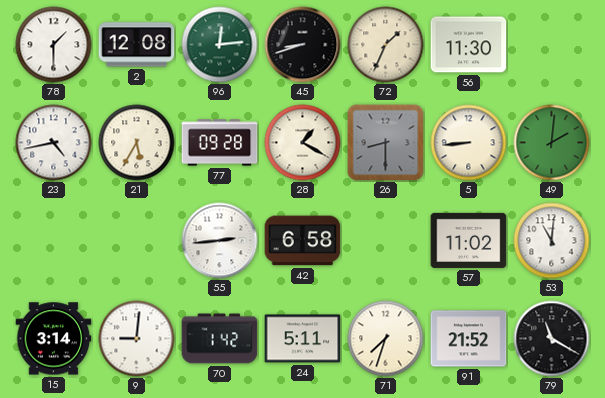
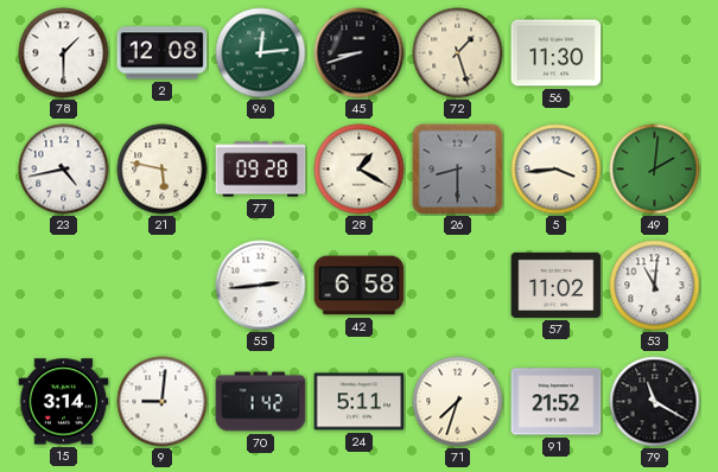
72: 1:34 -> 1:27 (458, 53)
21: 5:35 -> 5:47 (163, 170)
5: 8:44 -> 3:44 (557, 170)
